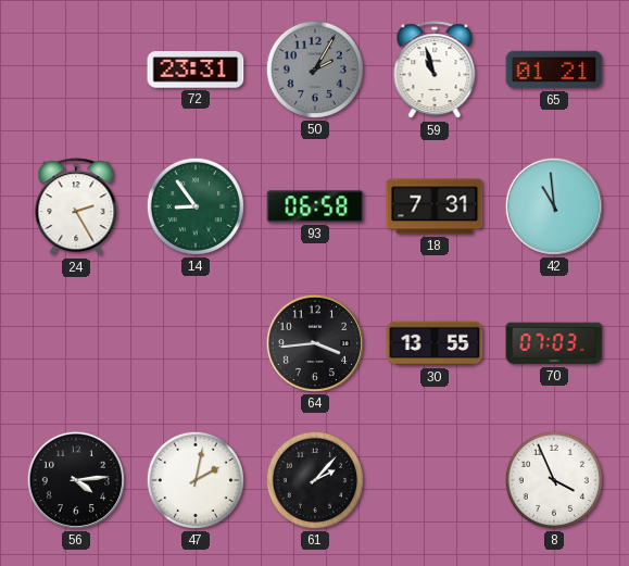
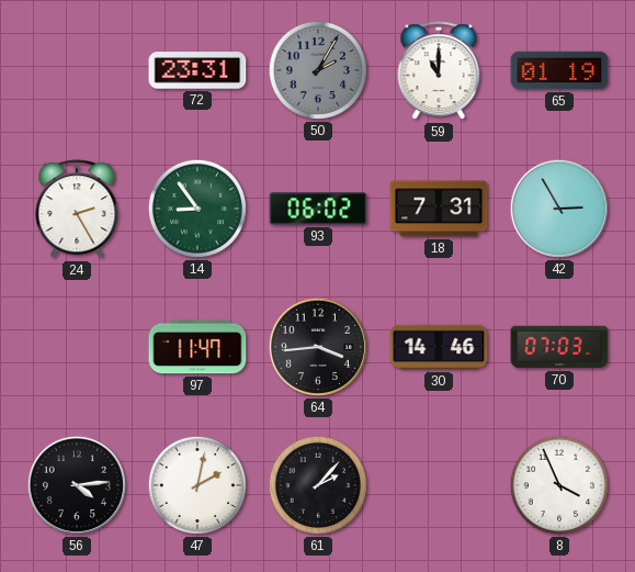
59: 10:57 -> 11:00 (439, 71)
65: 01:21 -> 01:19 (559, 70)
93: 06:58 -> 06:02 (318, 209)
42: 10:59 -> 2:55 (559, 209)
97: none -> 11:47 (197, 347)
30: 13:55 -> 14:46 (439, 347)
